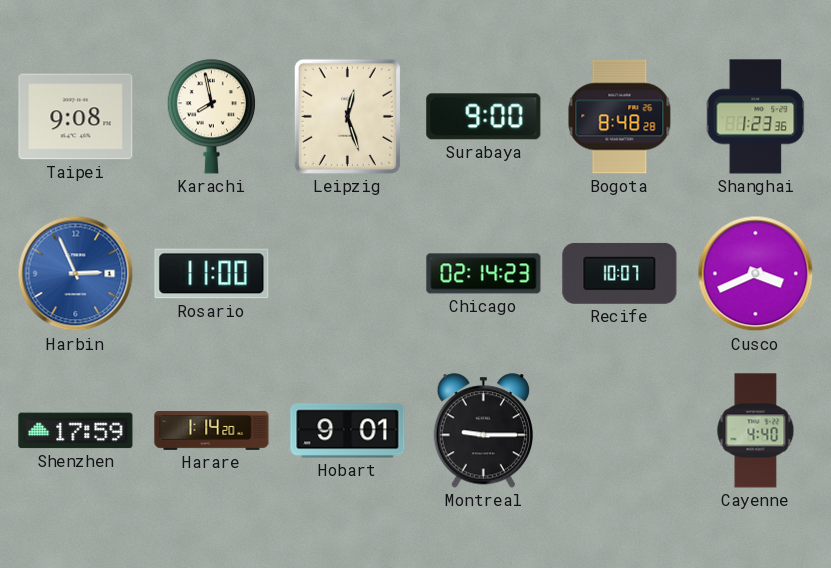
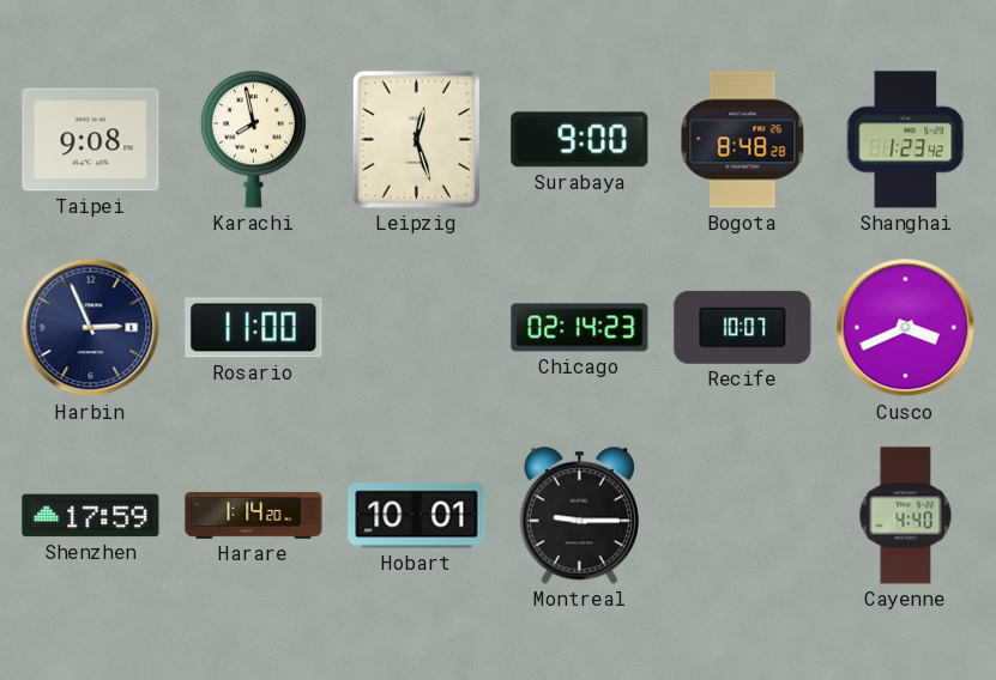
Shanghai: 1:23:36 -> 1:23:42 (906, 140)
Harbin dial: blue -> navy (91, 328)
Hobart: 9:01 -> 10:01 (417, 516)
